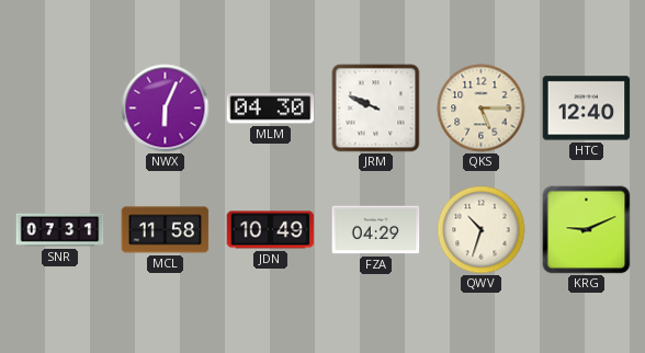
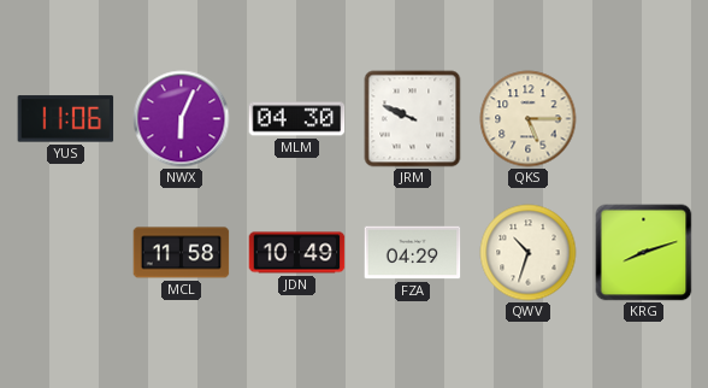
YUS: none -> 11:06 (66, 119)
HTC: 12:40 -> none (587, 109)
SNR: 07:31 -> none (60, 230)
KRG: 9:11 -> 8:12 (644, 253)
